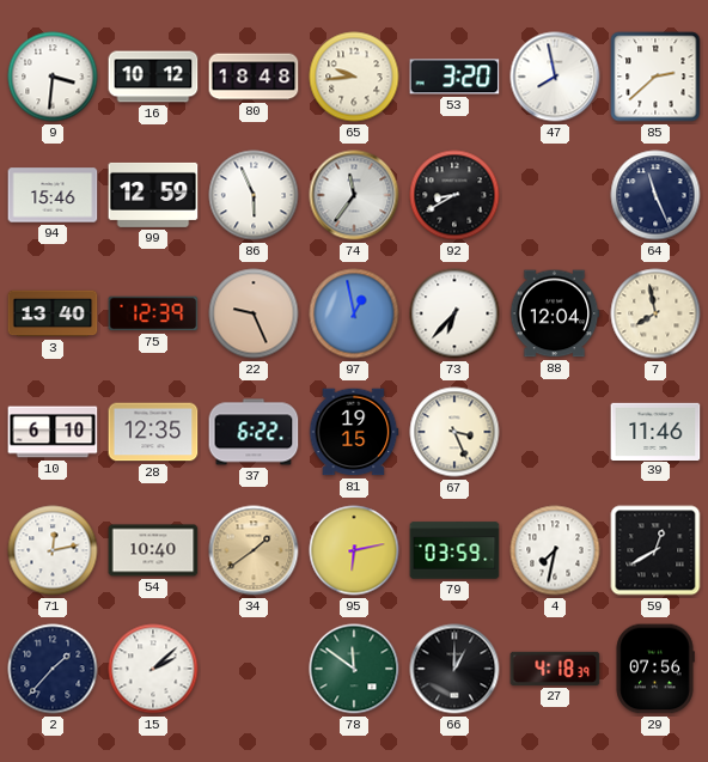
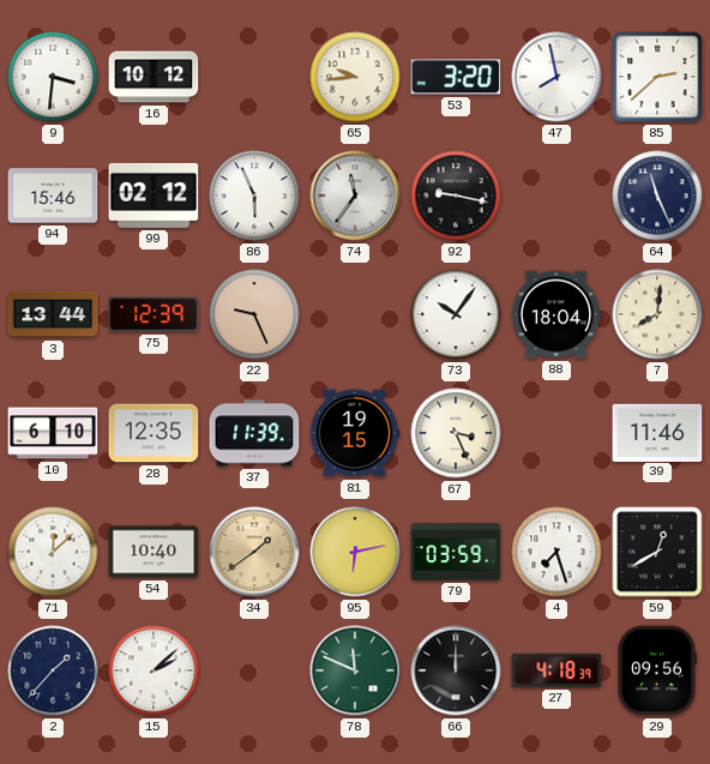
80: 18:48 -> none (254, 77)
99: 12:59 -> 02:12 (154, 195)
92: 8:40 -> 9:17 (456, 195)
3: 13:40 -> 13:44 (53, 314)
97: 12:58 -> none (354, 313)
73: 6:37 -> 10:06 (456, 314)
88: 12:04 -> 18:04 (556, 314)
7: 7:58 -> 8:01 (657, 314)
37: 6:22 -> 11:39 (254, 433)
71: 12:13 -> 12:08 (53, 552)
4: 7:32 -> 7:27 (556, 552)
78: 11:51 -> 11:49 (355, 670)
66: 1:00 -> 12:00 (456, 670)
29: 07:56 -> 09:56 (657, 670)
